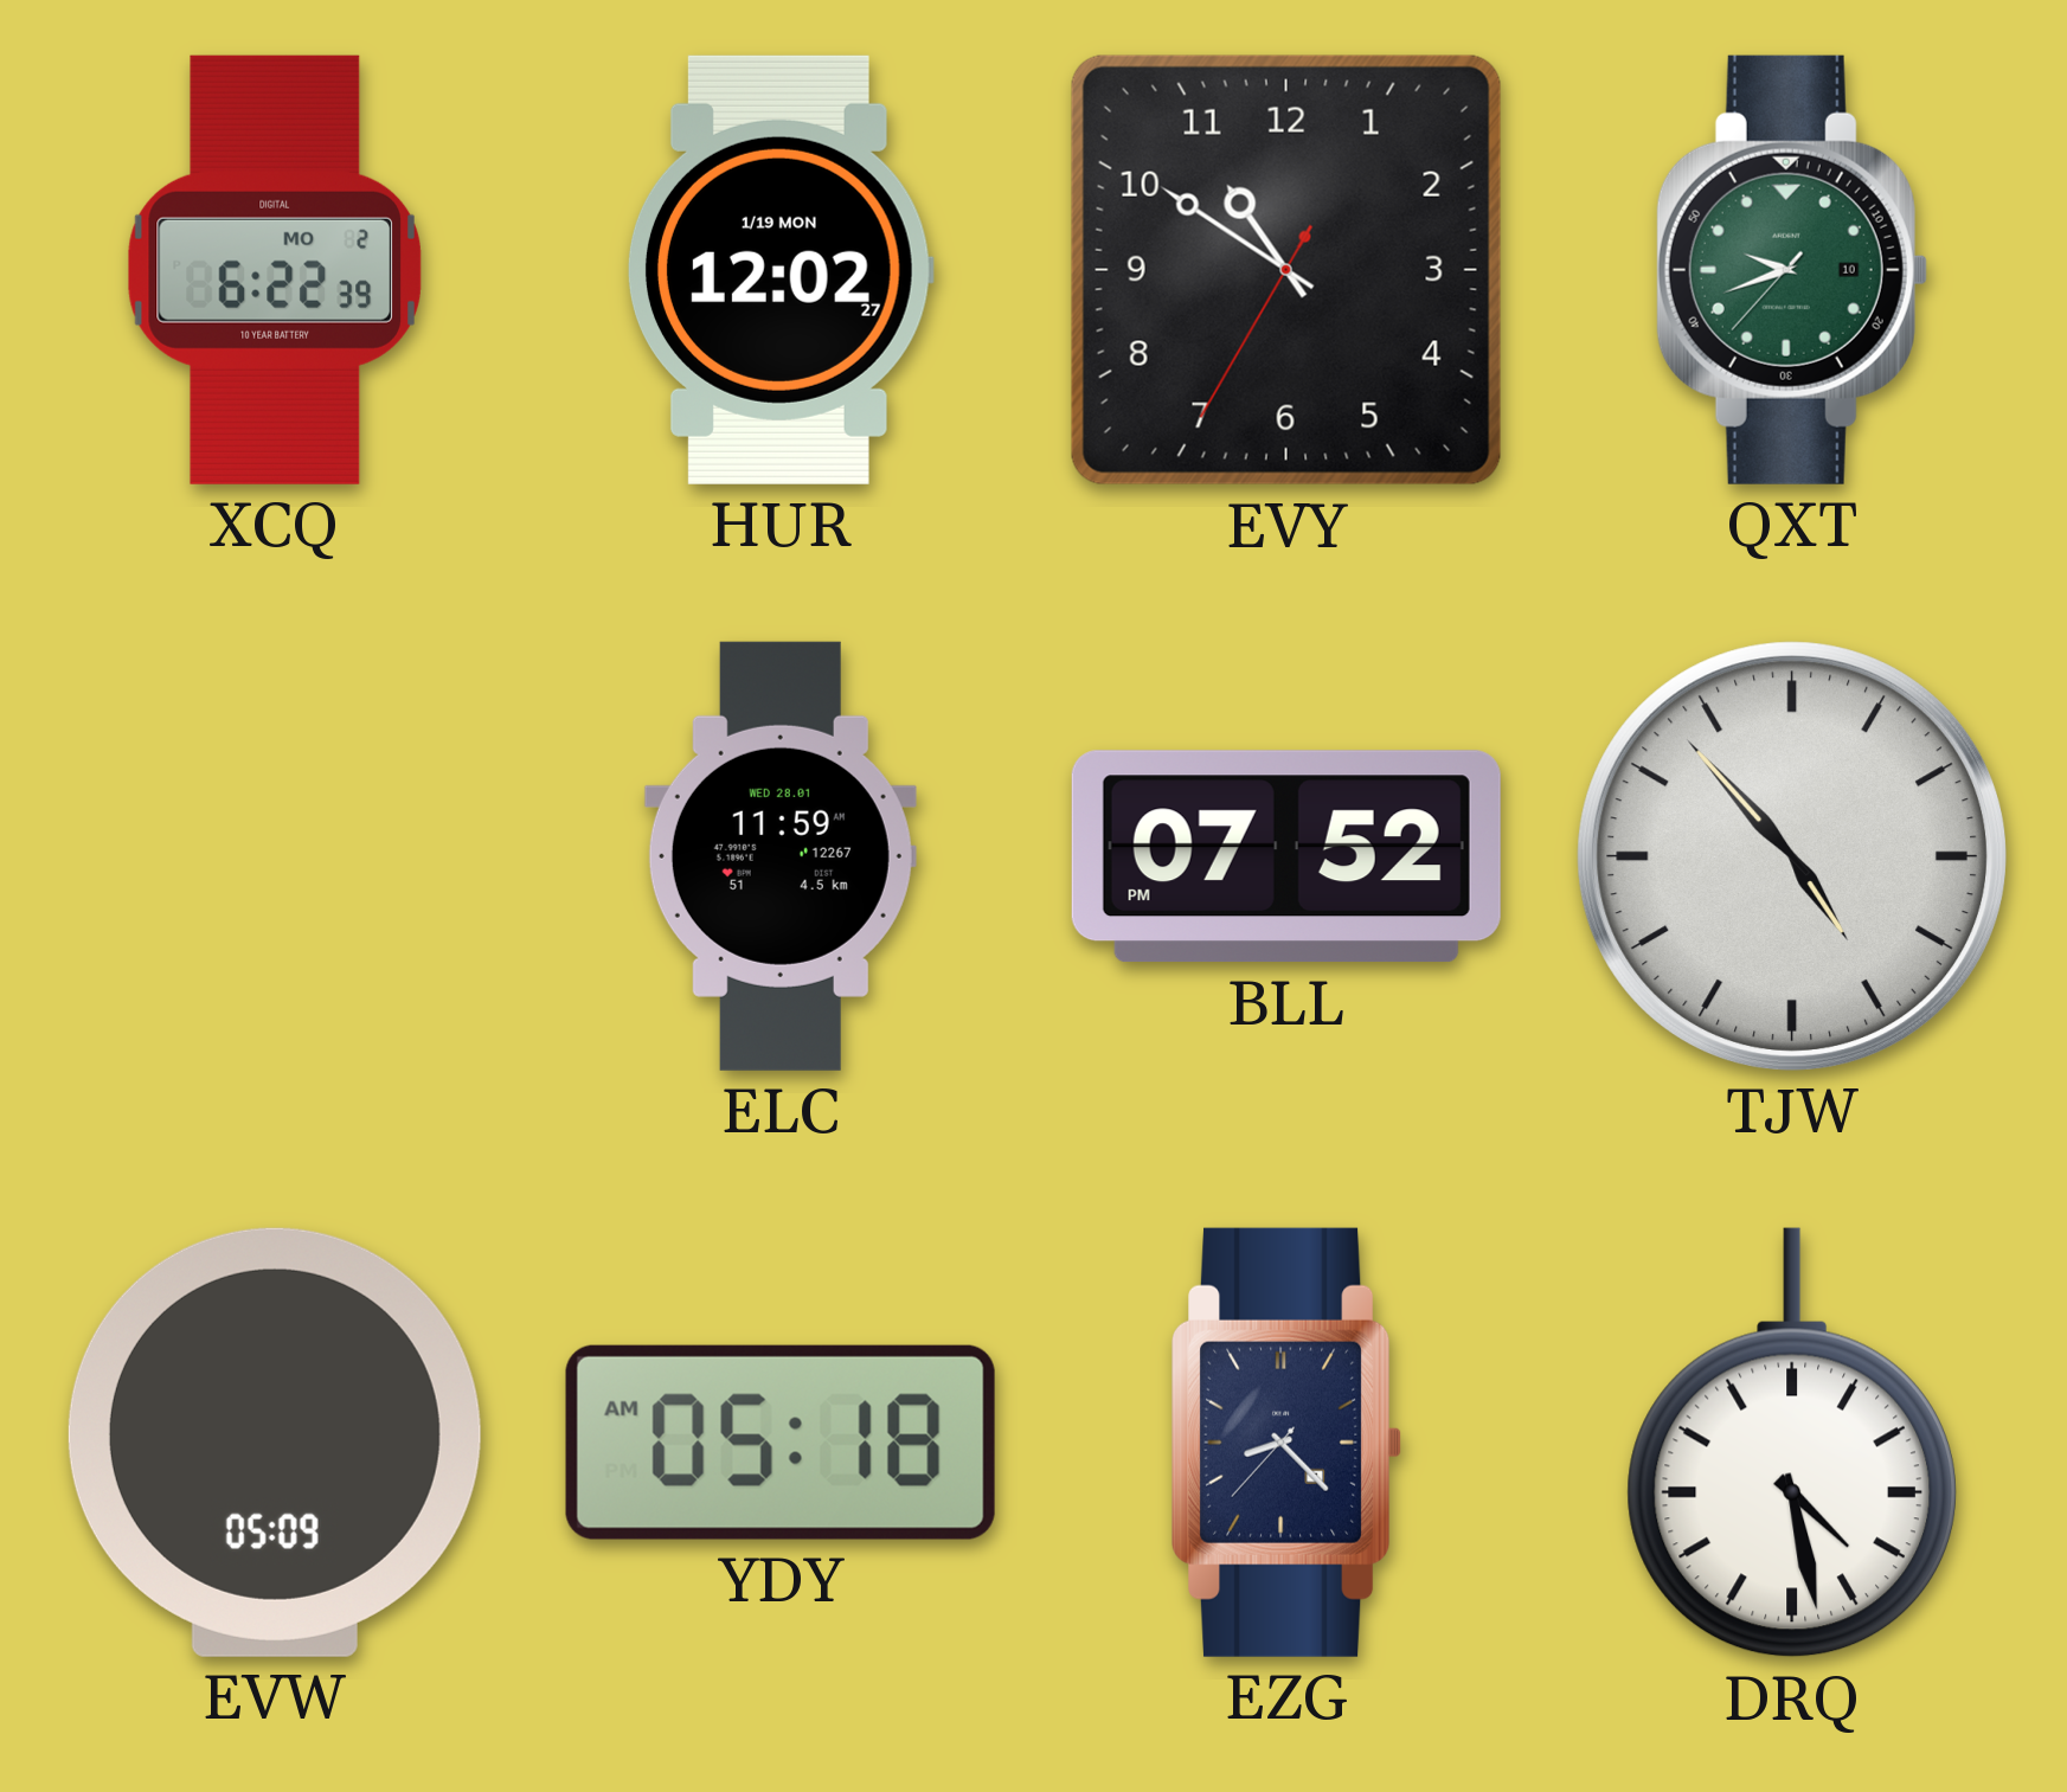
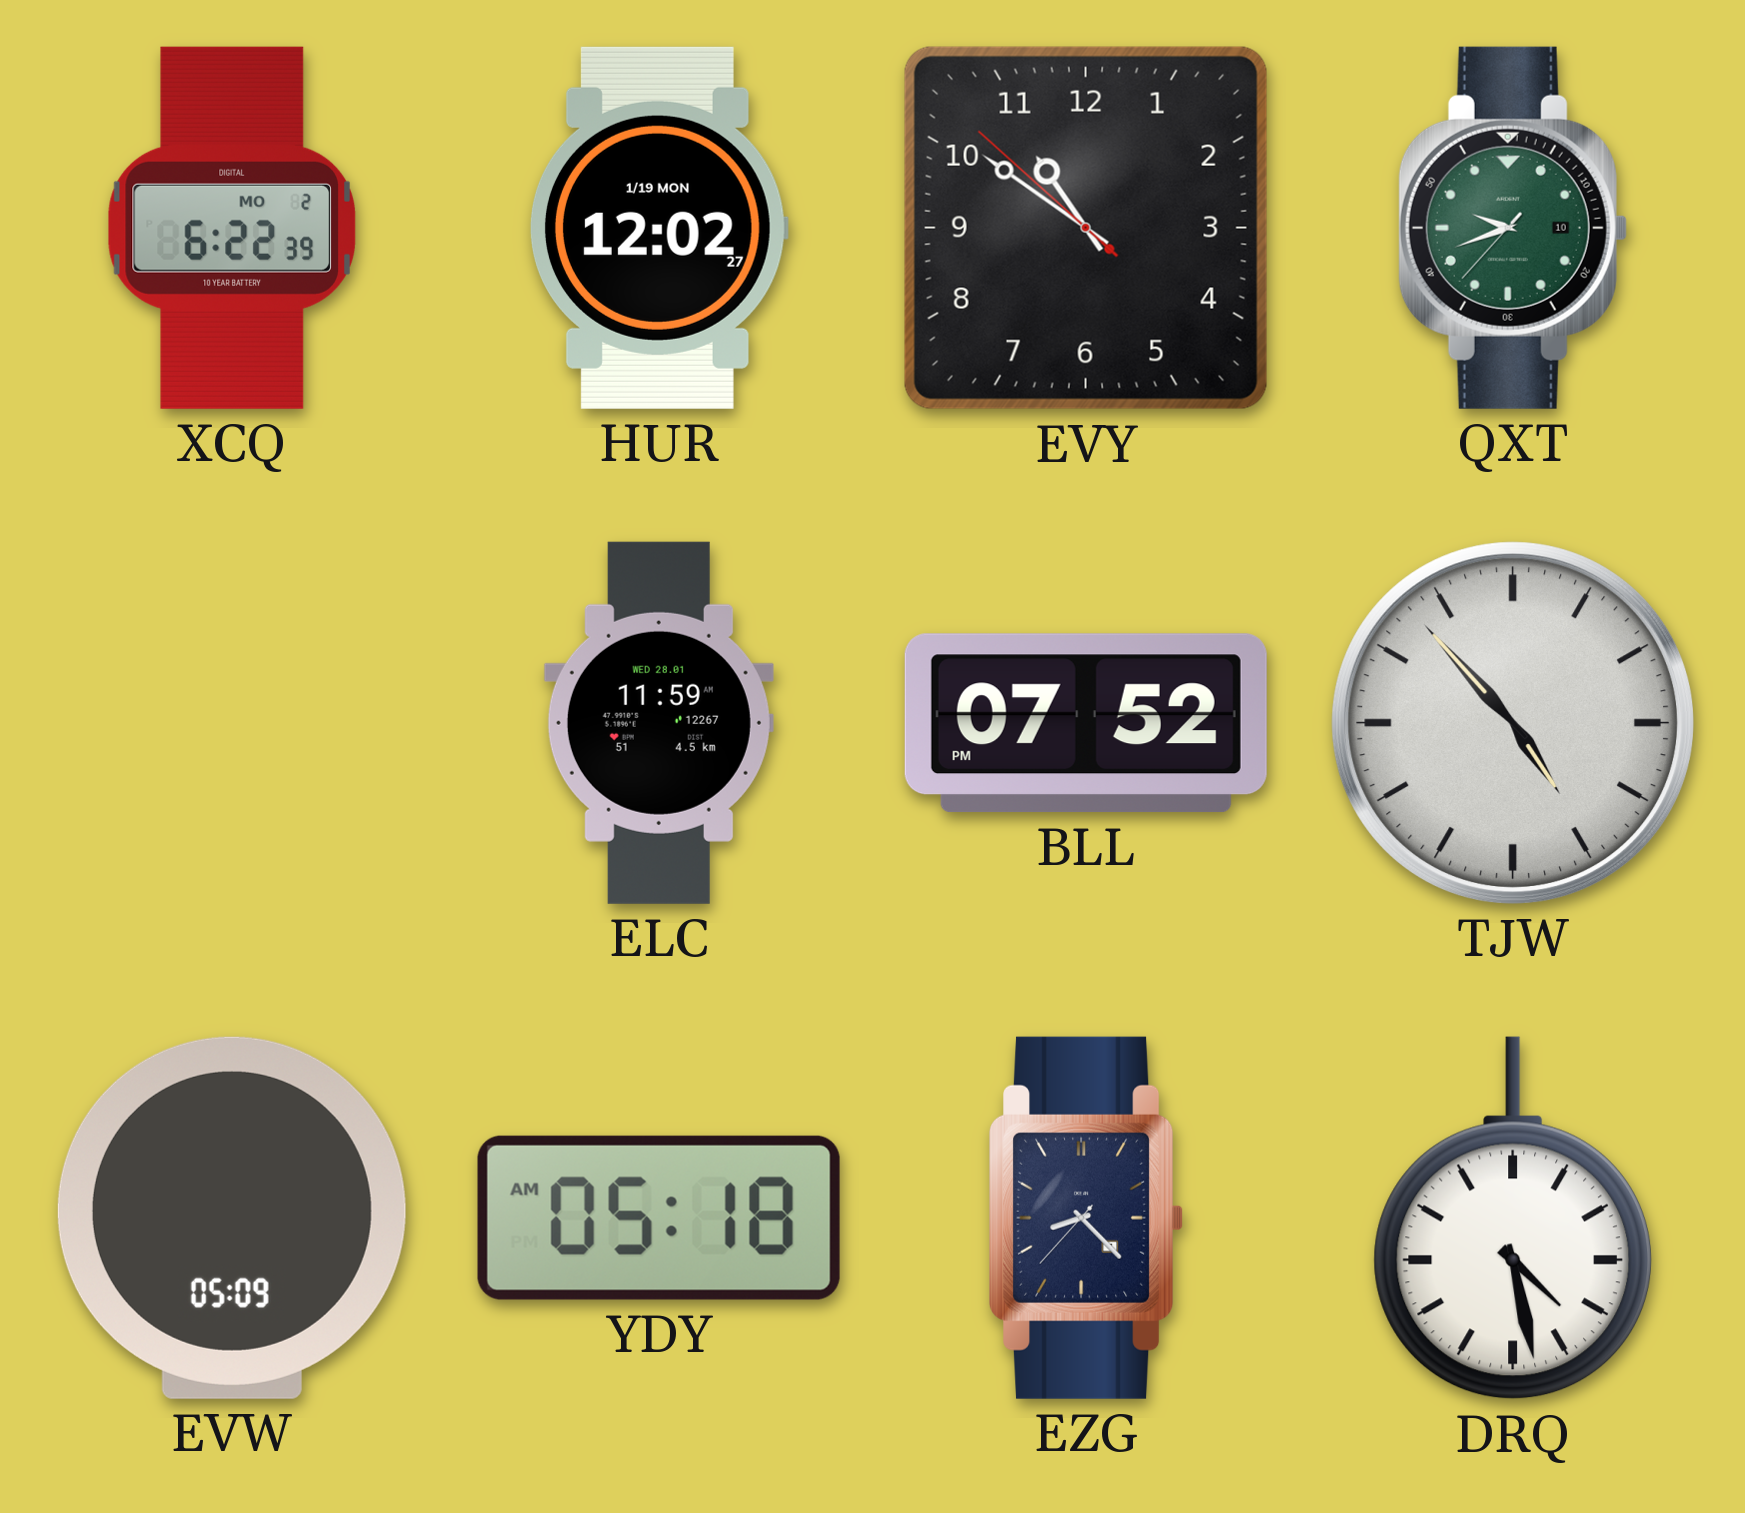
EVY: 10:50:35 -> 10:50:52 (1086, 228)
